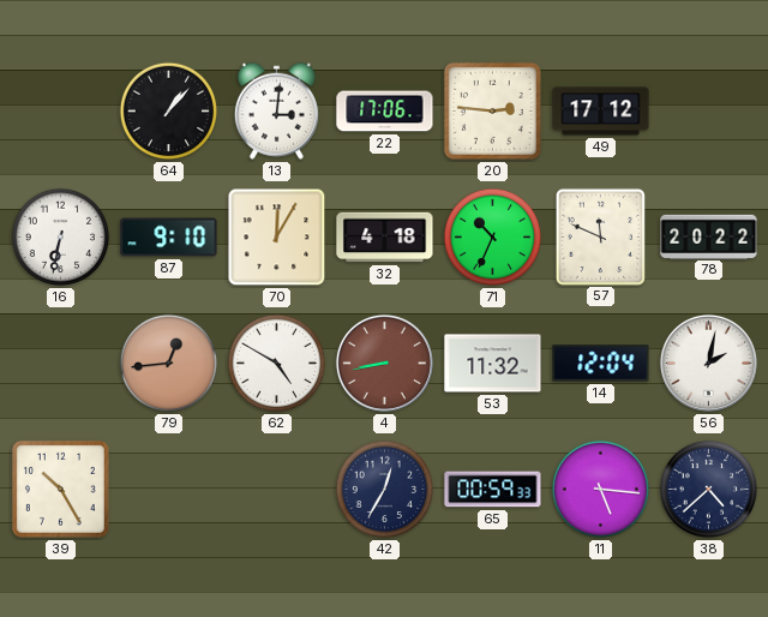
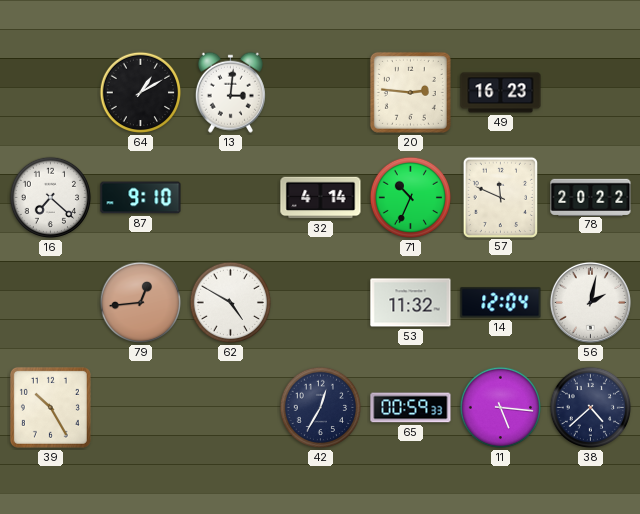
64: 1:07 -> 1:10 (141, 93)
22: 17:06 -> none (385, 112)
49: 17:12 -> 16:23 (501, 93)
16: 6:32 -> 7:22 (51, 198)
70: 12:05 -> none (277, 238)
32: 4:18 -> 4:14 (321, 198)
4: 8:43 -> none (384, 363)
